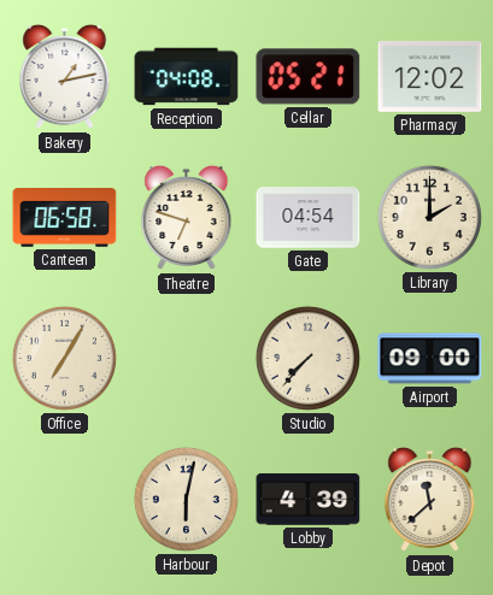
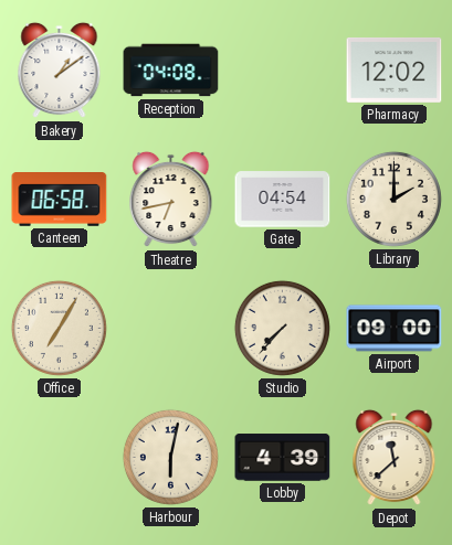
Bakery: 1:13 -> 1:09 (60, 71)
Cellar: 05:21 -> none (309, 77)
Theatre: 6:48 -> 6:43 (171, 200)
